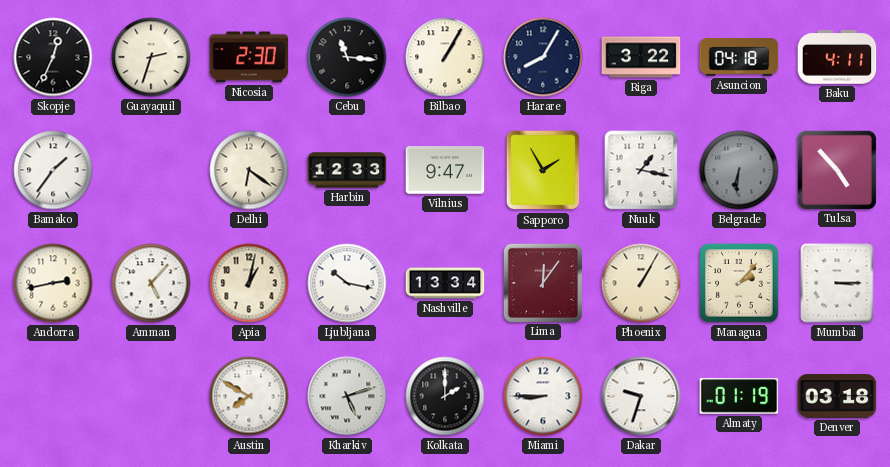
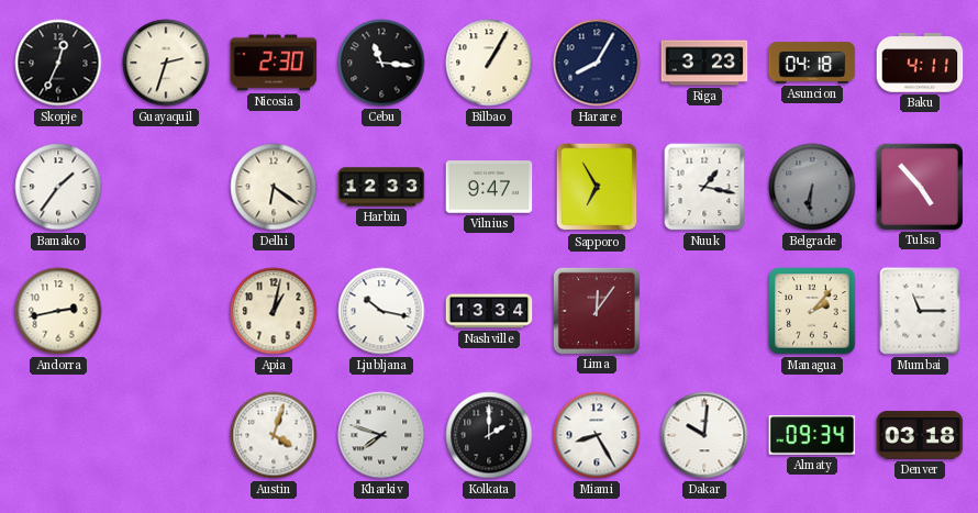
Riga: 3:22 -> 3:23 (704, 63)
Sapporo: 1:55 -> 6:55 (597, 187)
Amman: 5:07 -> none (151, 283)
Phoenix: 1:05 -> none (641, 283)
Mumbai: 3:15 -> 11:15 (920, 311)
Austin: 7:50 -> 4:03 (274, 435)
Kharkiv: 5:12 -> 7:48 (381, 435)
Miami: 8:45 -> 8:25 (597, 435)
Dakar: 9:33 -> 10:01 (704, 435)
Almaty: 01:19 -> 09:34 (812, 435)
